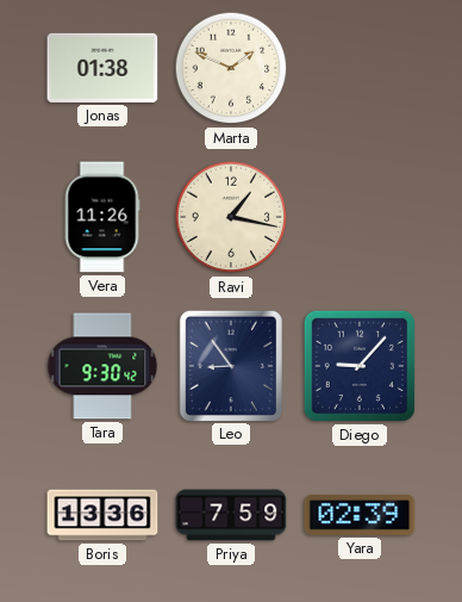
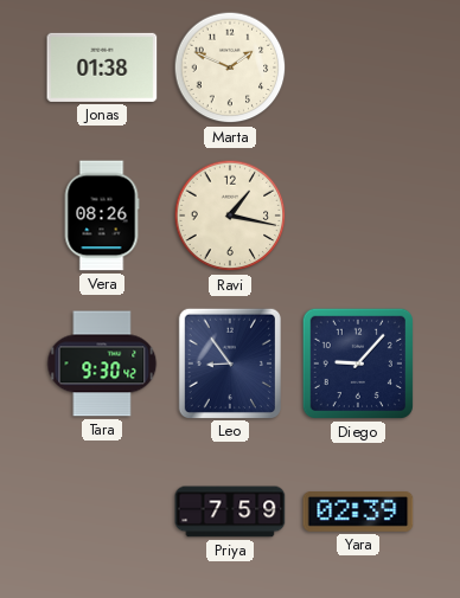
Vera: 11:26 -> 08:26 (102, 216)
Boris: 13:36 -> none (102, 515)
